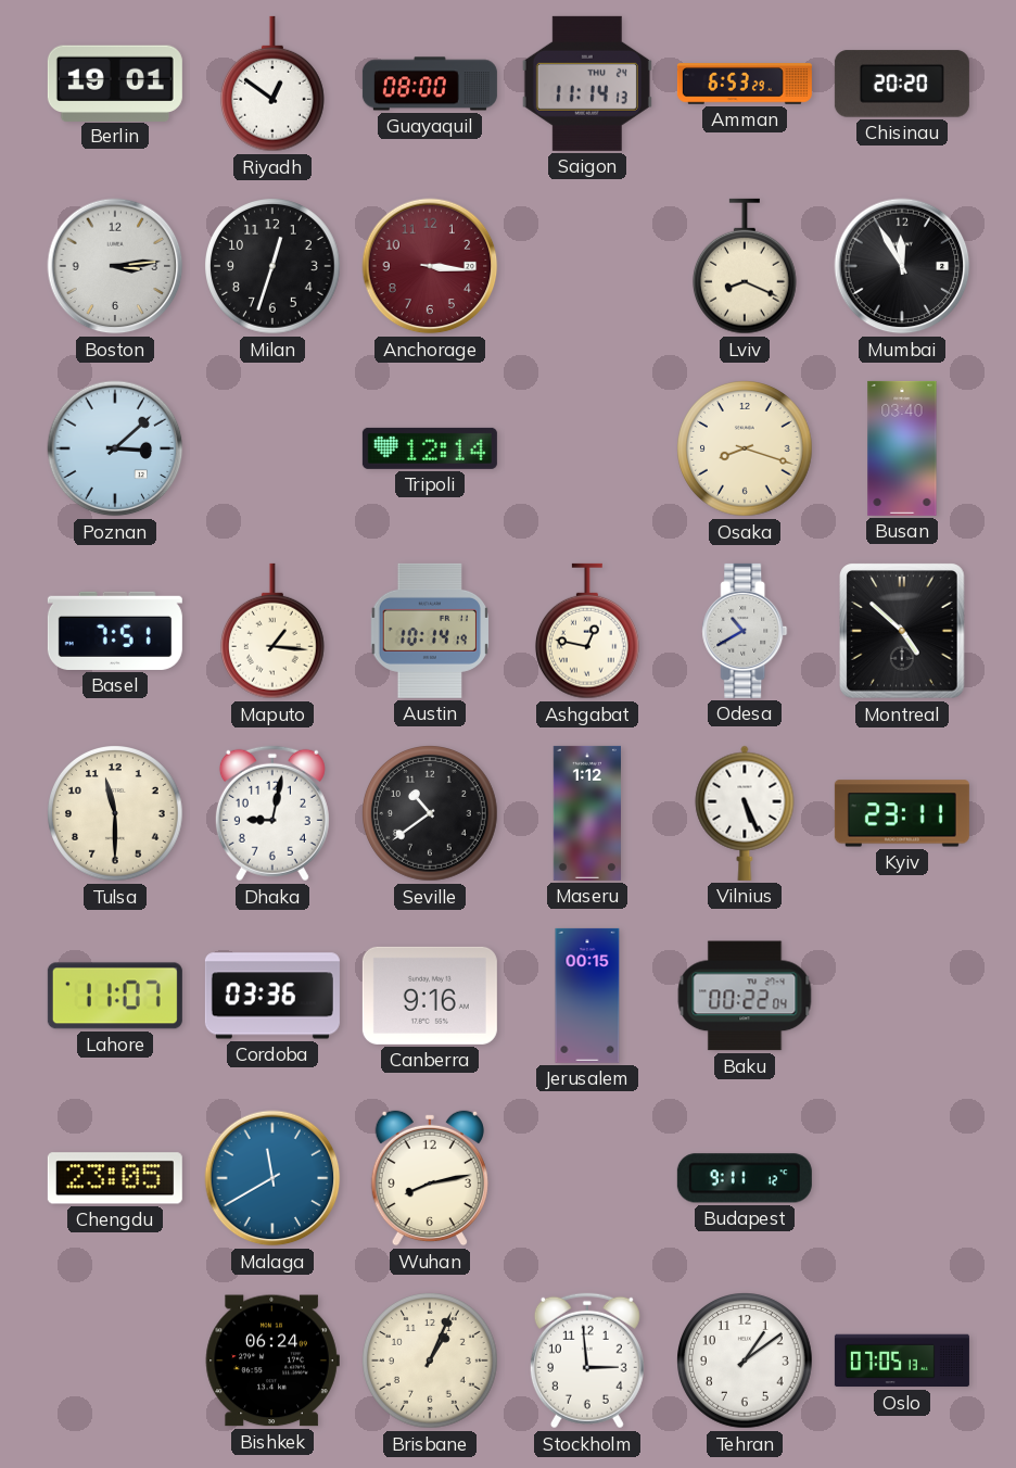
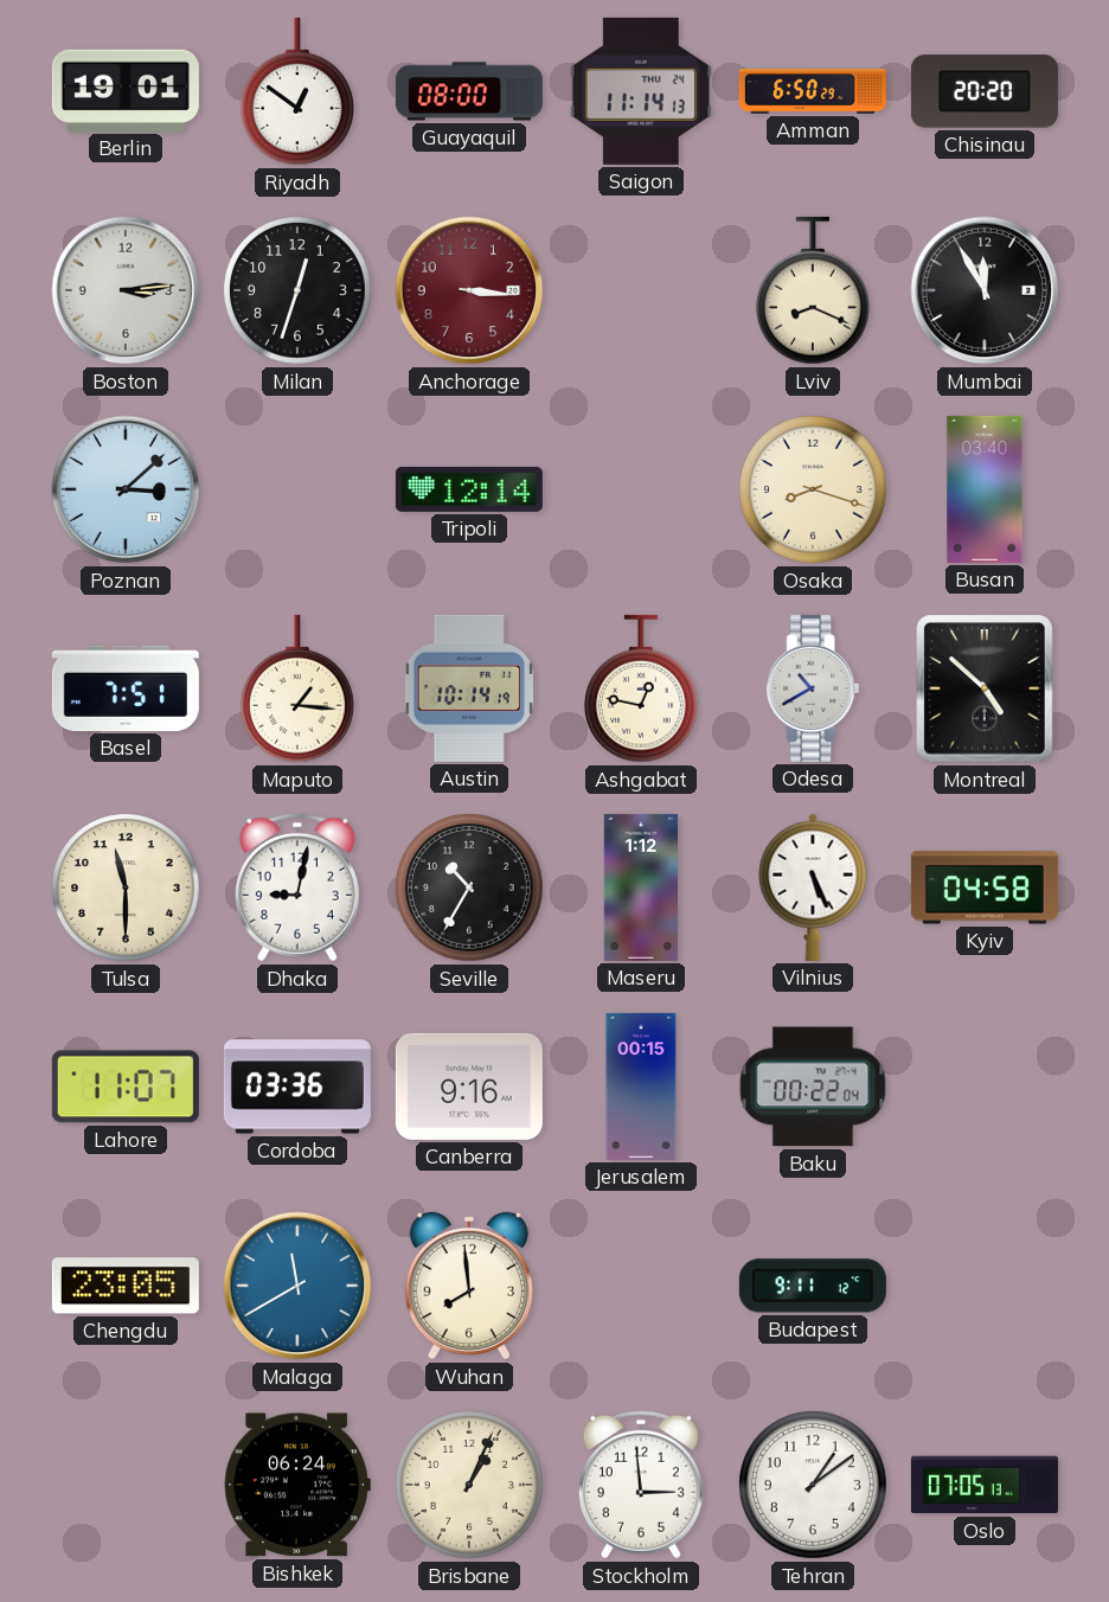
Amman: 6:53 -> 6:50 (813, 91)
Seville: 10:39 -> 10:35 (470, 889)
Kyiv: 23:11 -> 04:58 (985, 887)
Wuhan: 8:13 -> 7:59 (469, 1286)
